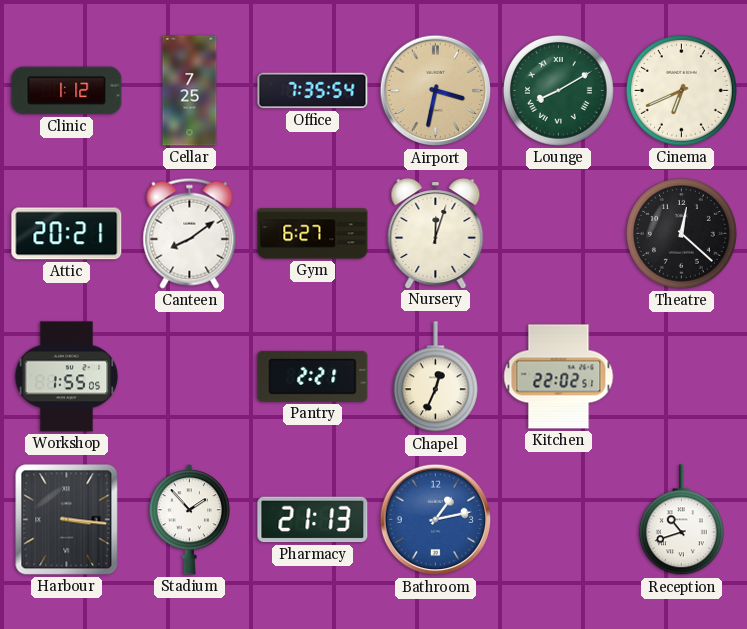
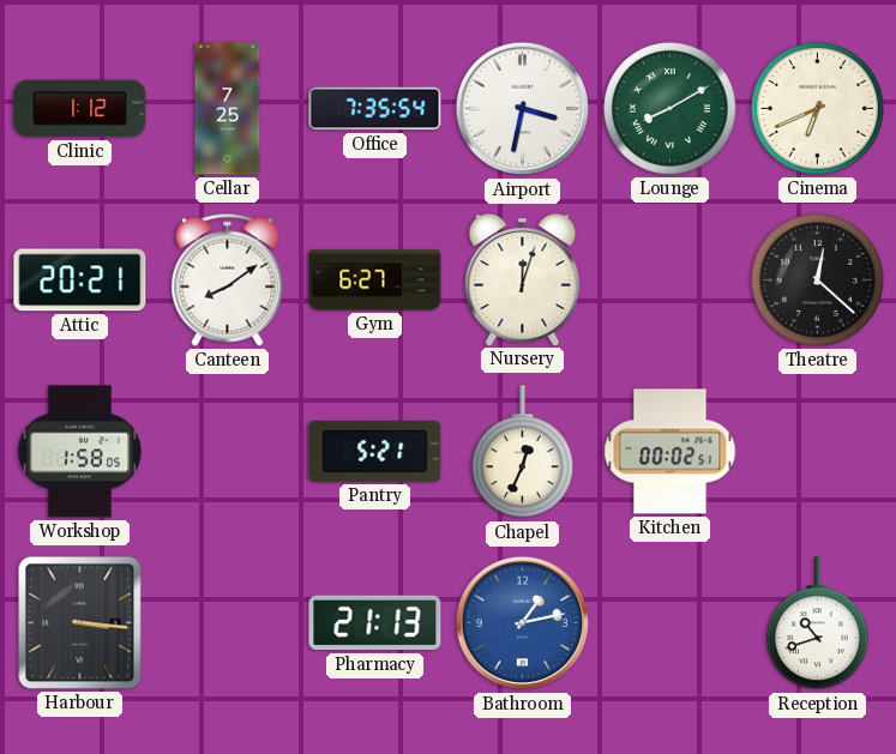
Airport dial: champagne -> white (523, 109)
Workshop: 1:55 -> 1:58 (80, 452)
Pantry: 2:21 -> 5:21 (375, 451)
Kitchen: 22:02 -> 00:02 (671, 452)
Stadium: 1:53 -> none (189, 520)
